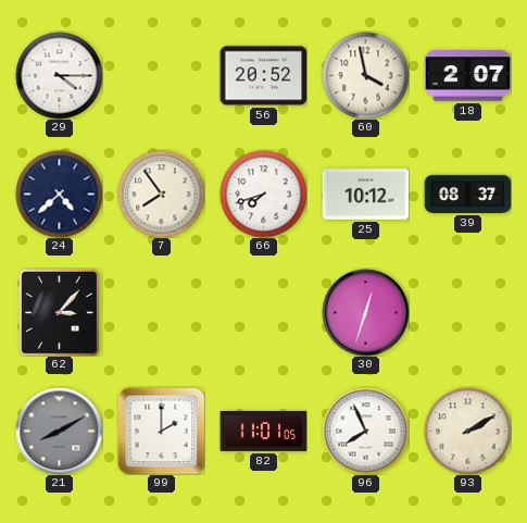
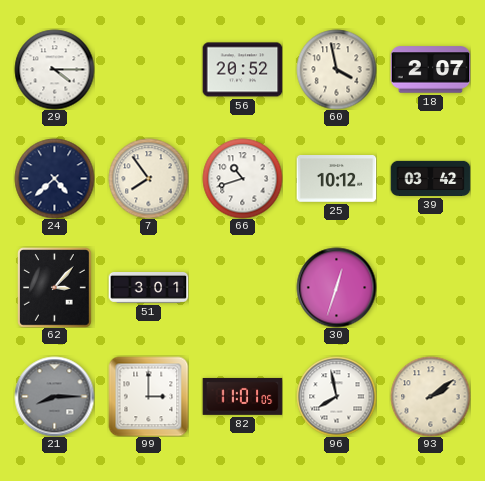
66: 7:42 -> 10:42 (242, 178)
39: 08:37 -> 03:42 (430, 178)
51: none -> 3:01 (148, 288)
21: 8:10 -> 8:15 (54, 396)
99: 2:00 -> 3:00 (148, 396)
96: 7:56 -> 7:58 (336, 396)
93: 2:10 -> 2:09 (430, 396)
